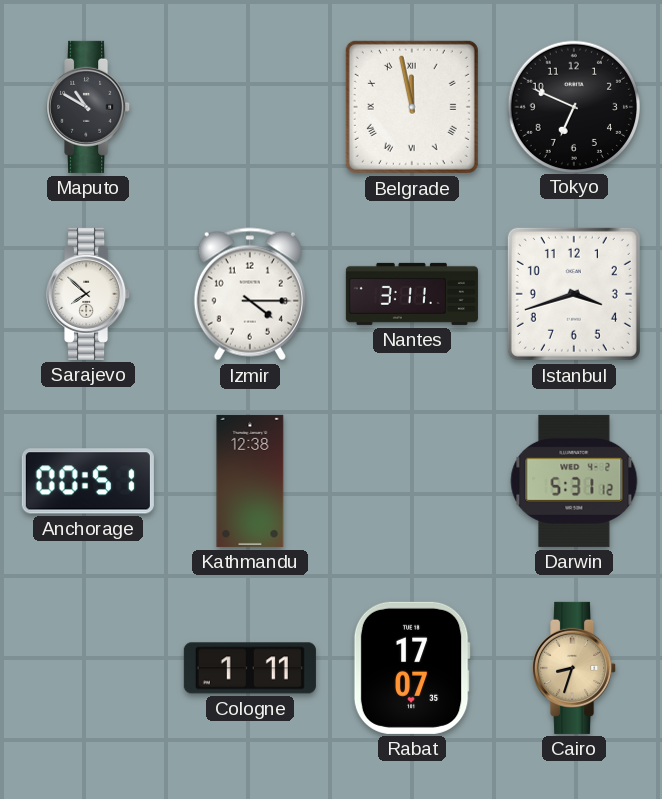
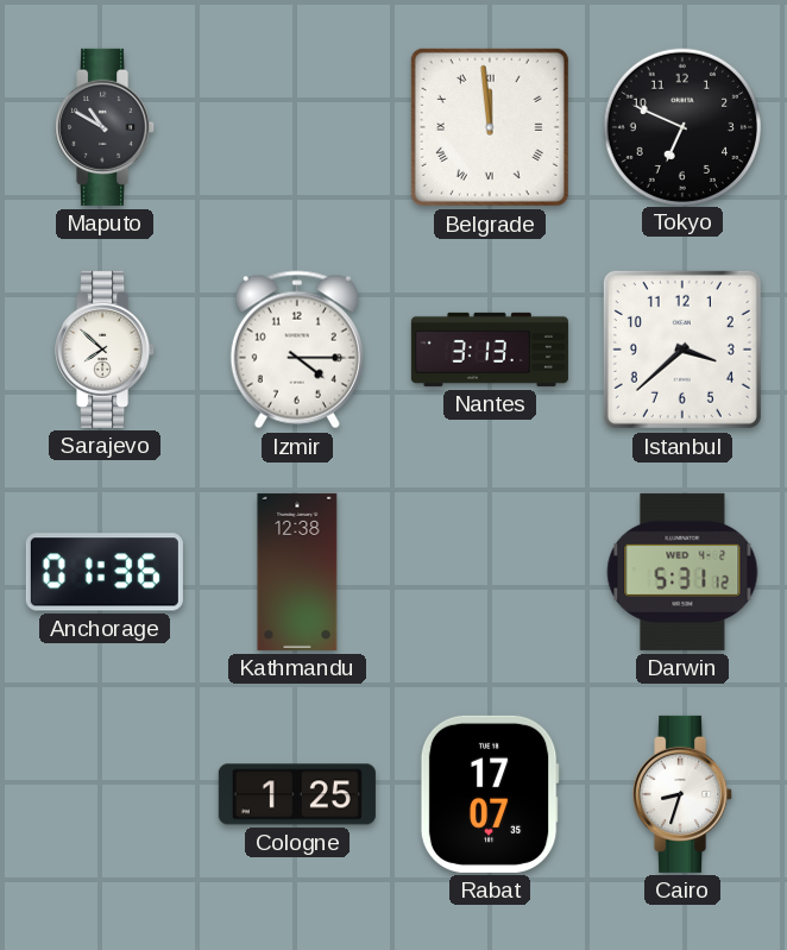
Belgrade: 11:58 -> 11:59 (490, 127)
Nantes: 3:11 -> 3:13 (490, 350)
Istanbul: 3:42 -> 3:38 (682, 350)
Anchorage: 00:51 -> 01:36 (105, 572)
Cologne: 1:11 -> 1:25 (297, 794)
Cairo dial: champagne -> white (684, 794)
